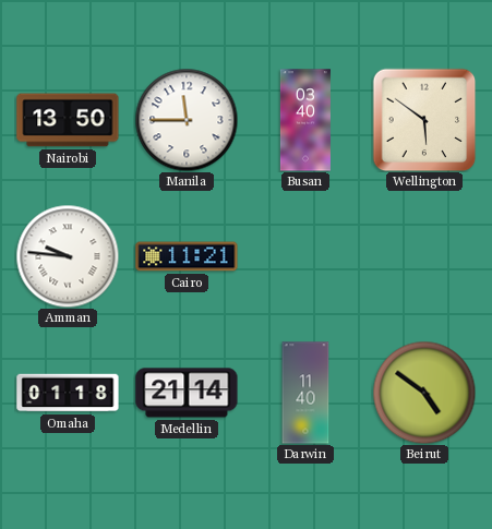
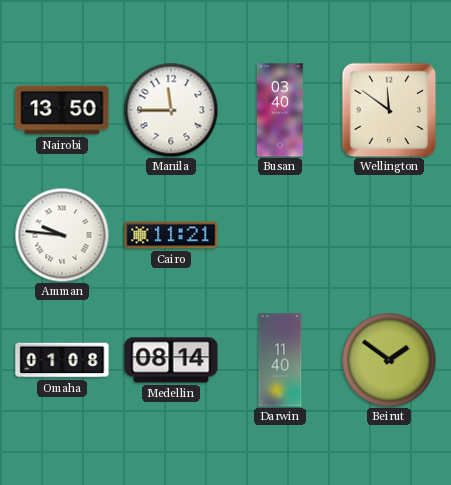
Wellington: 5:51 -> 11:51 (389, 110)
Omaha: 01:18 -> 01:08 (62, 360)
Medellin: 21:14 -> 08:14 (171, 360)
Beirut: 4:51 -> 1:51 (389, 360)
